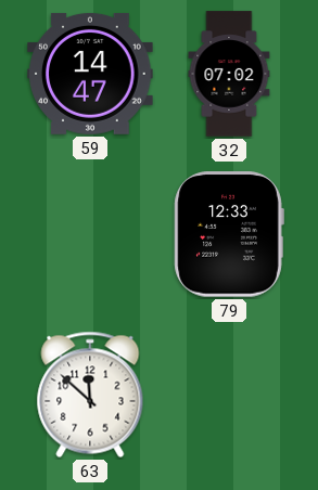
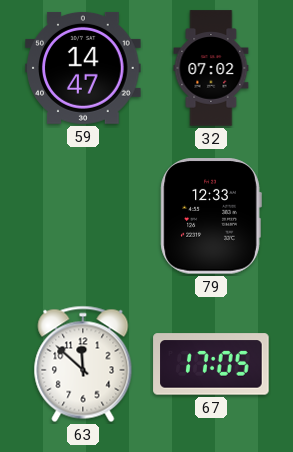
67: none -> 17:05 (211, 364)
